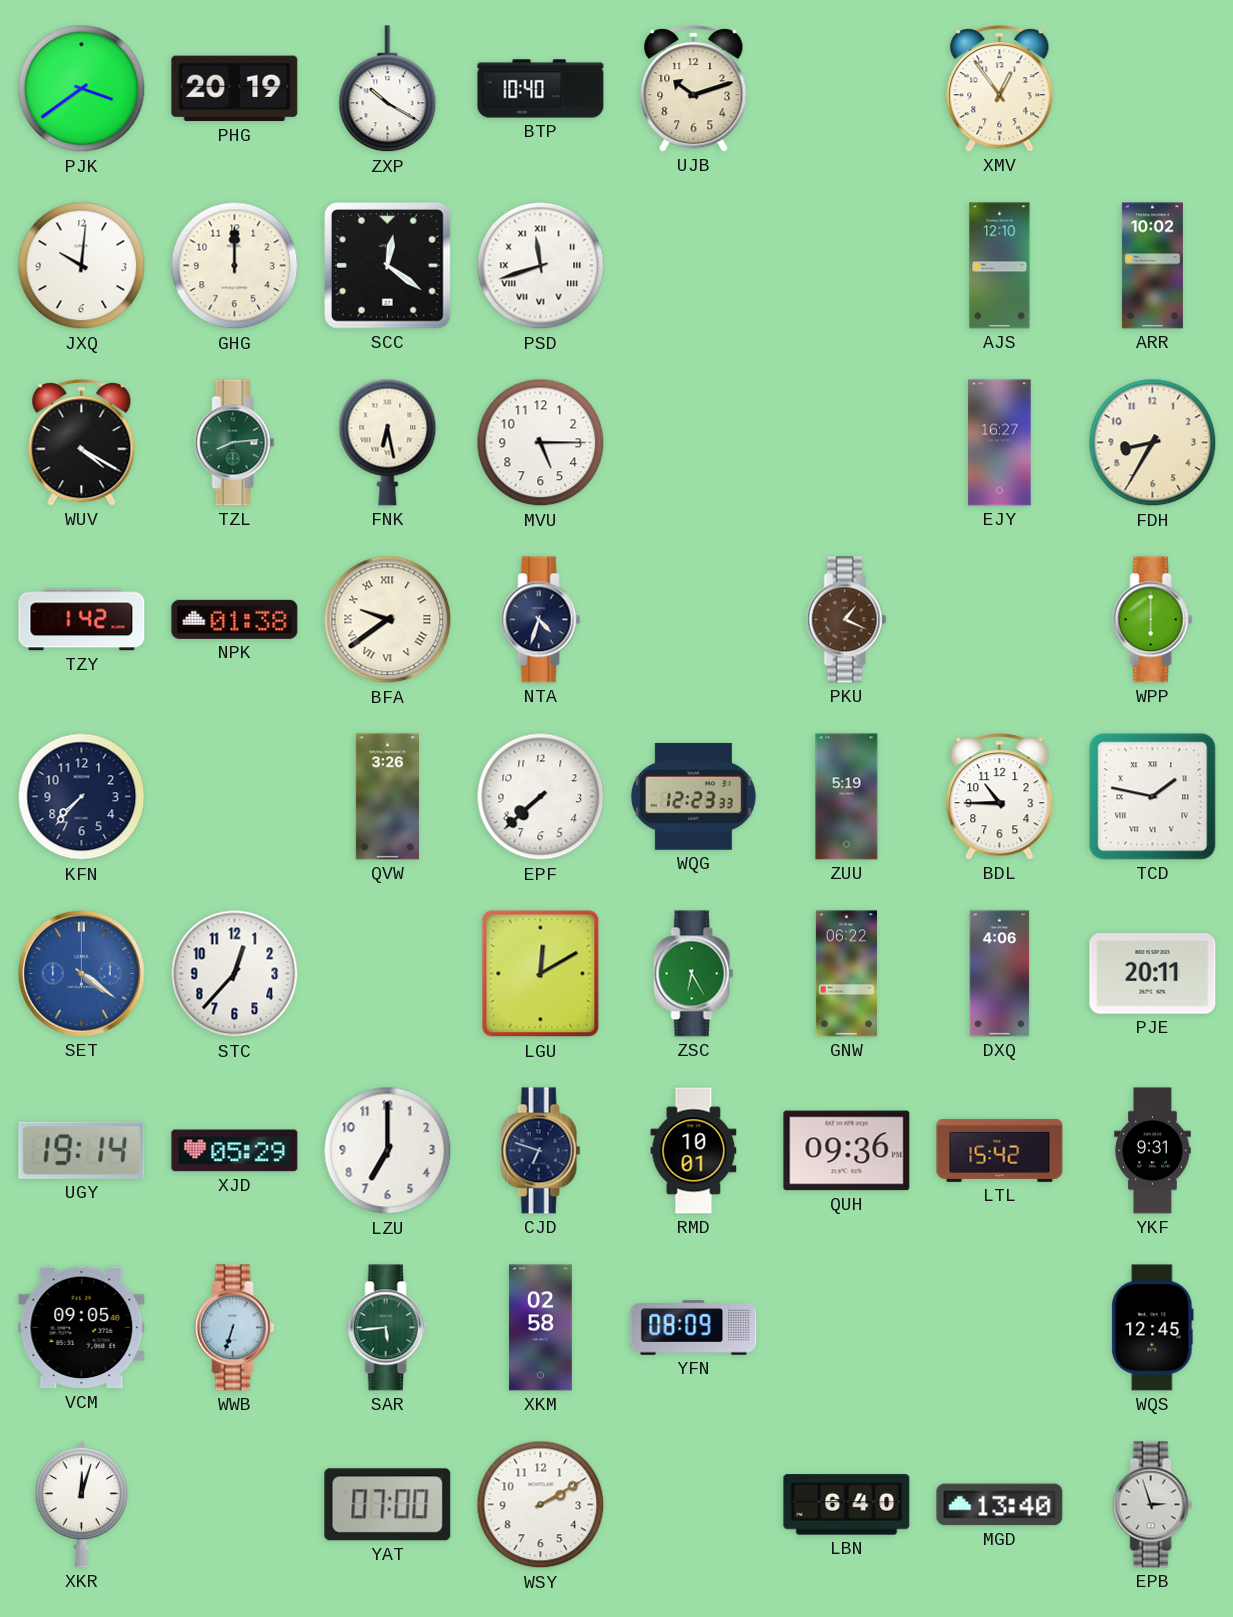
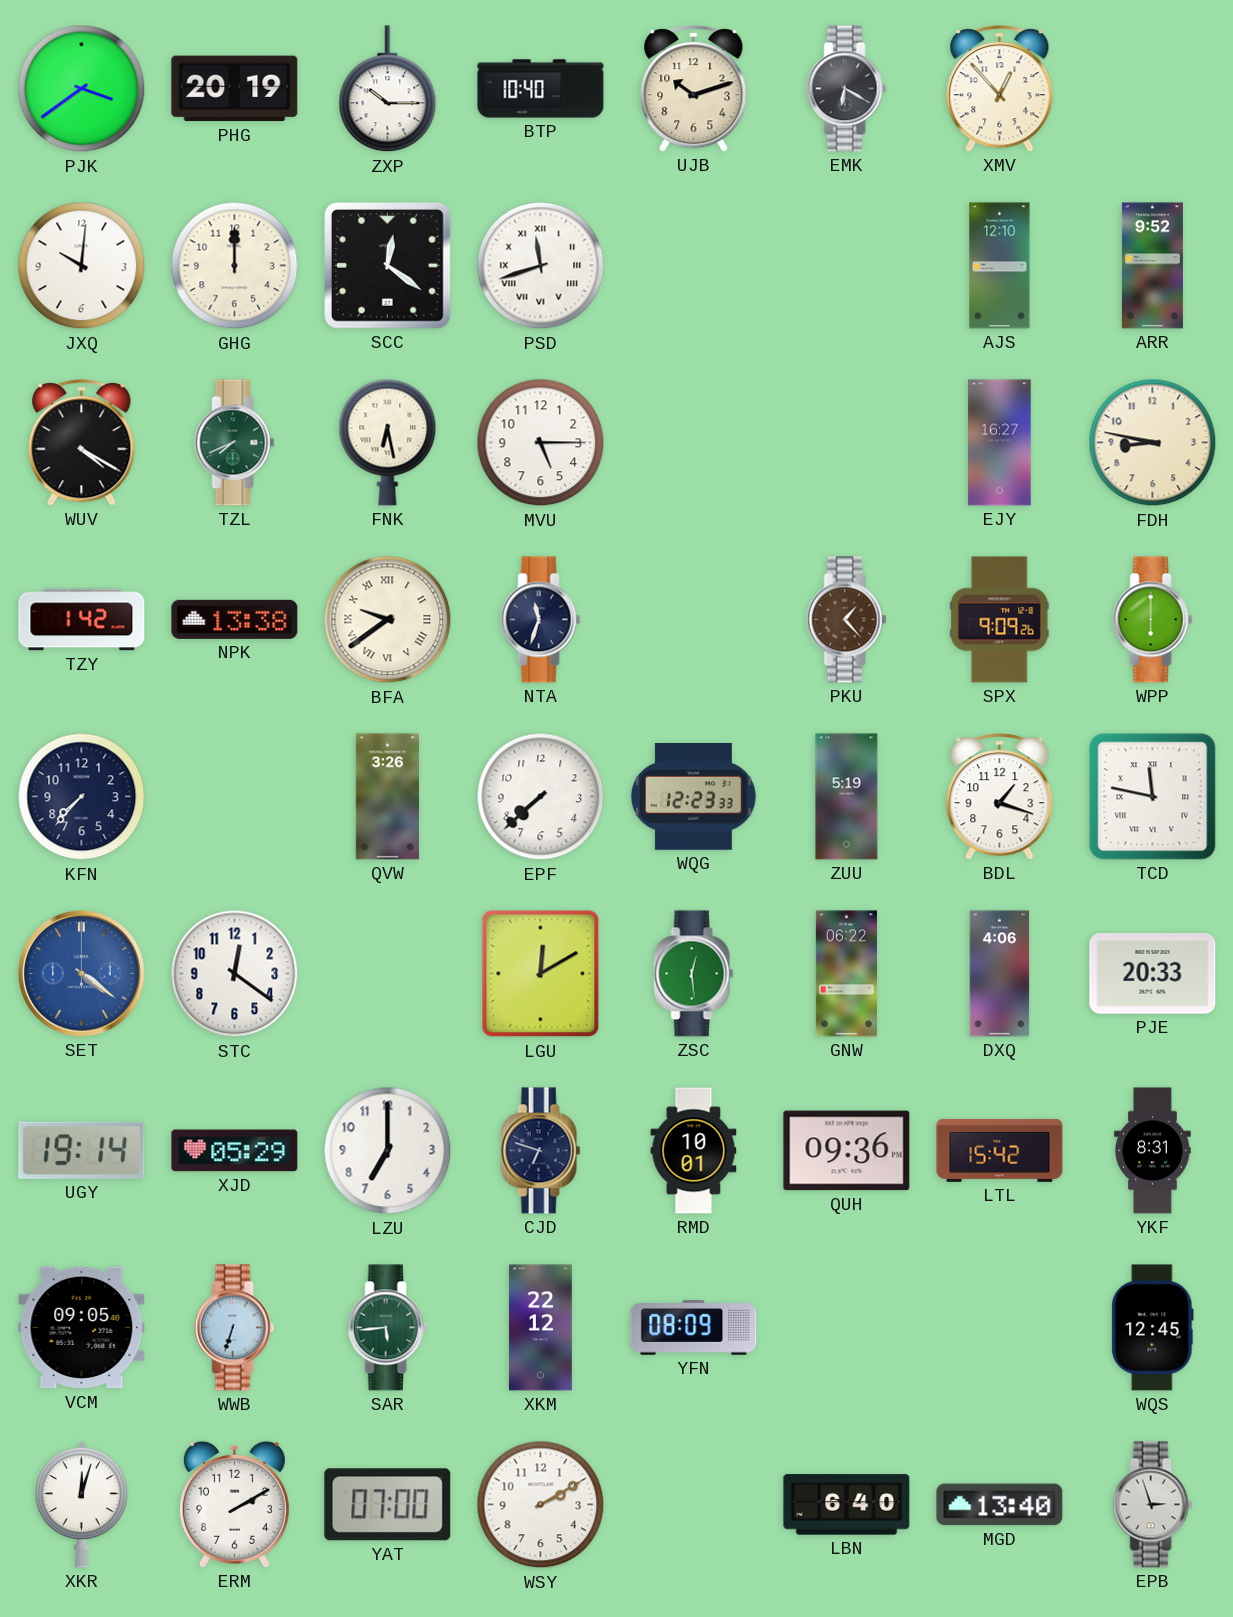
ZXP: 10:20 -> 10:15 (388, 89)
EMK: none -> 6:20 (847, 89)
XMV: 12:54 -> 12:53 (1000, 89)
ARR: 10:02 -> 9:52 (1152, 266)
TZL: 8:14 -> 7:41 (235, 443)
FDH: 8:35 -> 8:47 (1153, 443)
NPK: 01:38 -> 13:38 (235, 619)
NTA: 4:33 -> 11:33 (541, 620)
PKU: 1:19 -> 1:23 (847, 620)
SPX: none -> 9:09 (1000, 620)
BDL: 10:45 -> 1:18 (1000, 797)
TCD: 1:47 -> 11:47 (1153, 797)
STC: 12:37 -> 12:21 (235, 974)
ZSC: 6:25 -> 12:29 (694, 974)
PJE: 20:11 -> 20:33 (1153, 974)
YKF: 9:31 -> 8:31 (1153, 1151)
XKM: 02:58 -> 22:12 (540, 1328)
ERM: none -> 2:10 (234, 1504)
